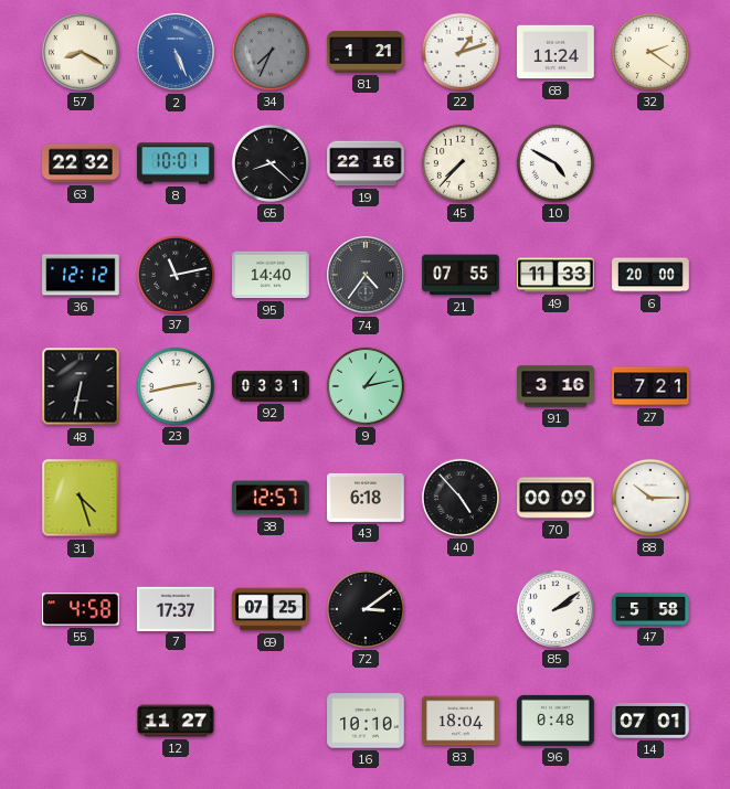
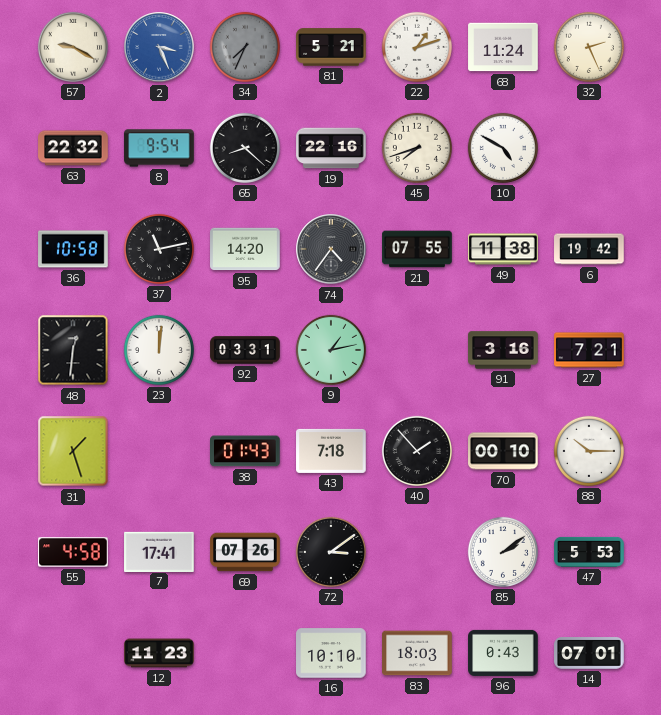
57: 8:20 -> 9:20 (73, 47)
2: 5:26 -> 3:26 (159, 47)
81: 1:21 -> 5:21 (331, 47)
32: 2:21 -> 2:26 (589, 47)
8: 10:01 -> 9:54 (159, 148)
45: 7:37 -> 7:42 (417, 148)
36: 12:12 -> 10:58 (73, 249)
95: 14:40 -> 14:20 (245, 249)
49: 11:33 -> 11:38 (503, 249)
6: 20:00 -> 19:42 (589, 249)
48: 6:32 -> 12:31 (73, 350)
23: 2:43 -> 12:01 (159, 350)
31: 4:27 -> 1:27 (73, 451)
38: 12:57 -> 01:43 (246, 451)
43: 6:18 -> 7:18 (331, 451)
40: 4:53 -> 1:53 (417, 451)
70: 00:09 -> 00:10 (503, 451)
7: 17:37 -> 17:41 (159, 551)
69: 07:25 -> 07:26 (245, 552)
47: 5:58 -> 5:53 (589, 552)
12: 11:27 -> 11:23 (159, 653)
83: 18:04 -> 18:03 (417, 653)
96: 0:48 -> 0:43 (503, 653)
